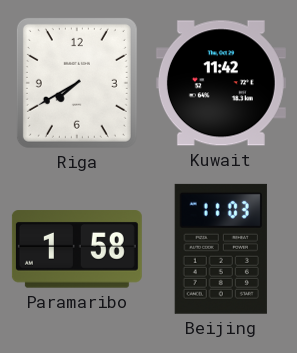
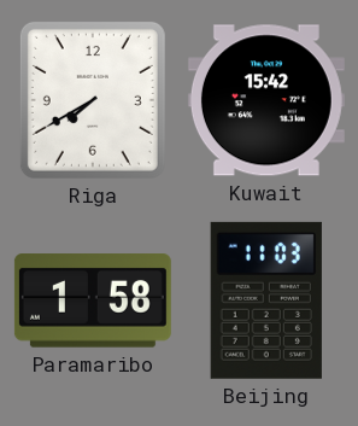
Kuwait: 11:42 -> 15:42 (266, 100)
